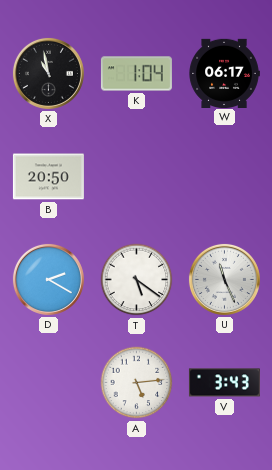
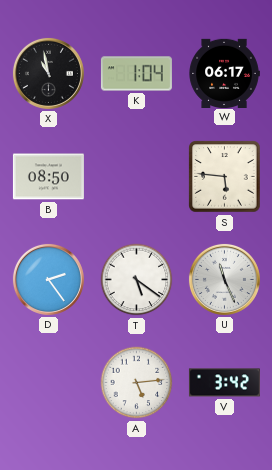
B: 20:50 -> 08:50 (48, 177)
S: none -> 5:46 (225, 177)
D: 2:20 -> 2:24 (48, 279)
V: 3:43 -> 3:42 (224, 383)
